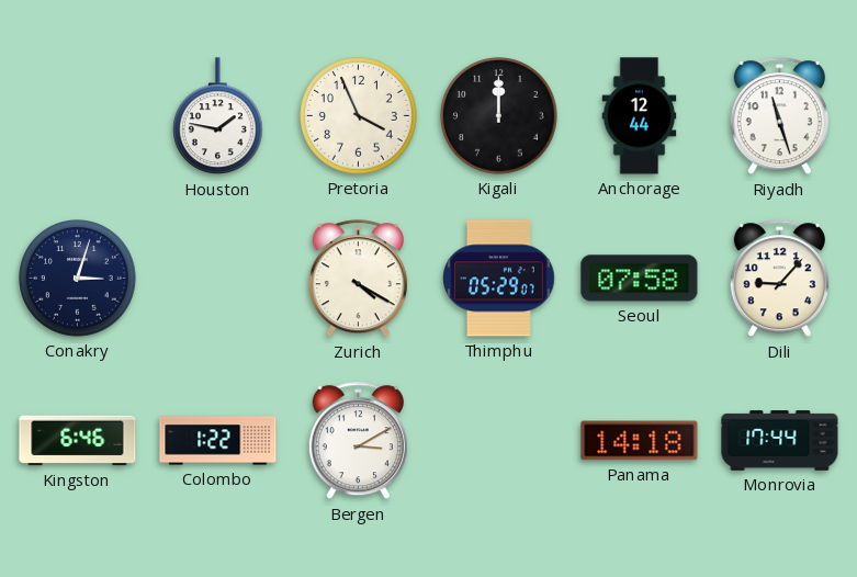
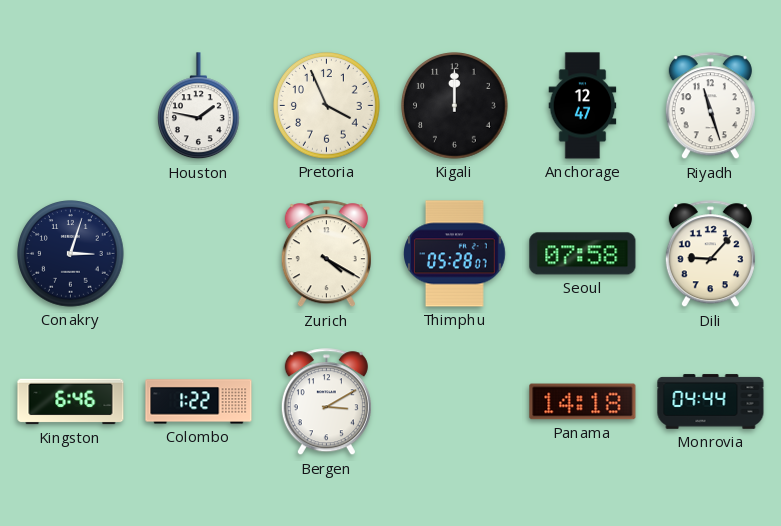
Anchorage: 12:44 -> 12:47 (583, 106)
Thimphu: 05:29 -> 05:28 (455, 254)
Monrovia: 17:44 -> 04:44 (711, 402)
